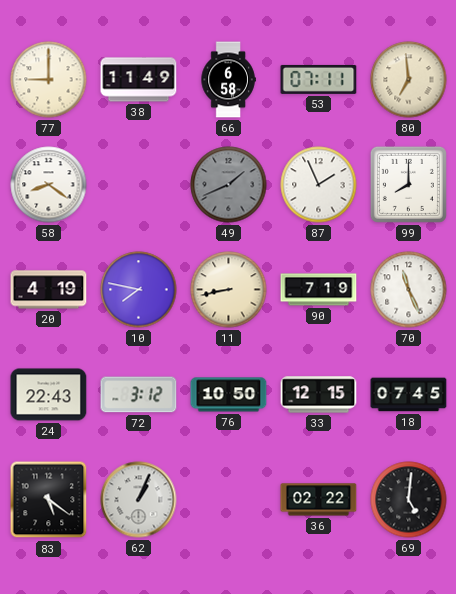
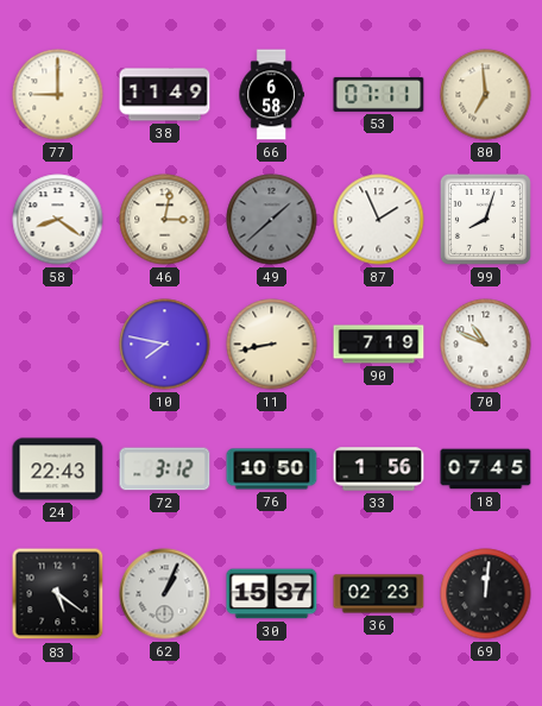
46: none -> 3:02 (165, 220)
49: 1:41 -> 1:38 (272, 220)
99: 8:00 -> 8:03 (485, 219)
20: 4:19 -> none (49, 290)
70: 11:26 -> 10:49 (486, 345)
33: 12:15 -> 1:56 (379, 469)
30: none -> 15:37 (272, 594)
36: 02:22 -> 02:23 (379, 594)
69: 5:01 -> 12:01 (486, 594)
